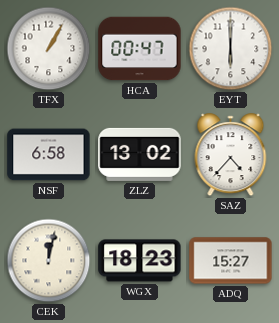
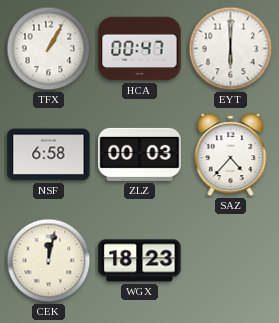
ZLZ: 13:02 -> 00:03 (140, 154)
ADQ: 15:27 -> none (231, 261)
